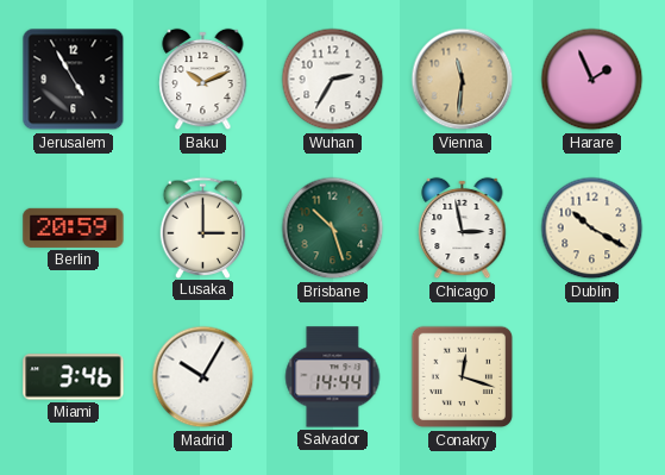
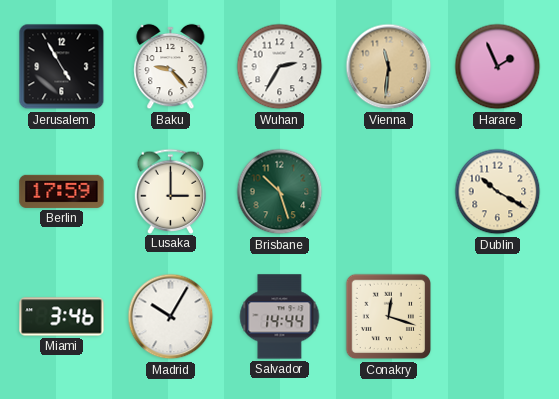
Baku: 10:11 -> 9:23 (171, 67)
Berlin: 20:59 -> 17:59 (62, 191)
Chicago: 2:58 -> none (463, 229)
